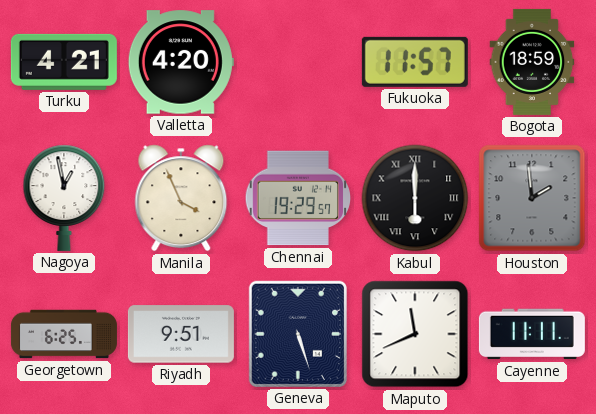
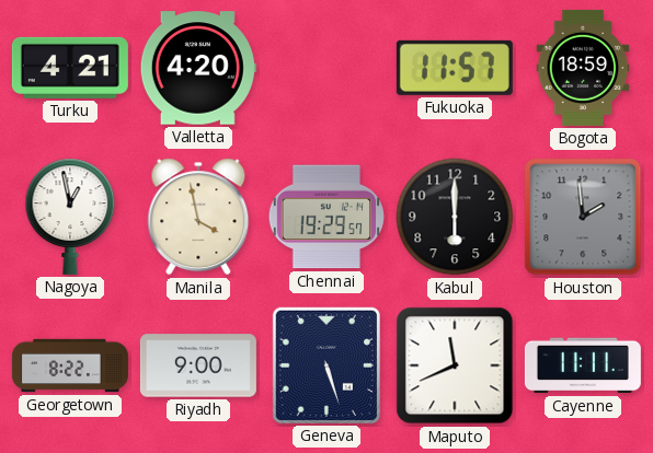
Manila: 3:56 -> 3:58 (198, 217)
Kabul numerals: Roman -> Arabic (455, 217)
Georgetown: 6:25 -> 8:22 (70, 365)
Riyadh: 9:51 -> 9:00 (198, 365)
